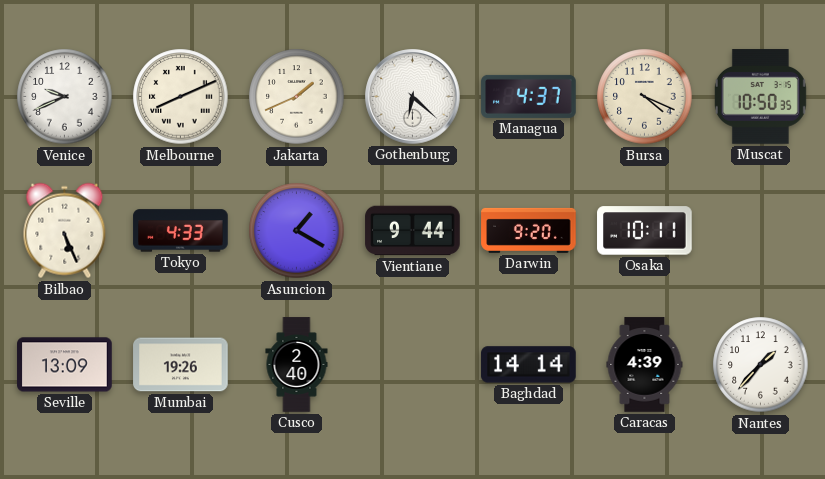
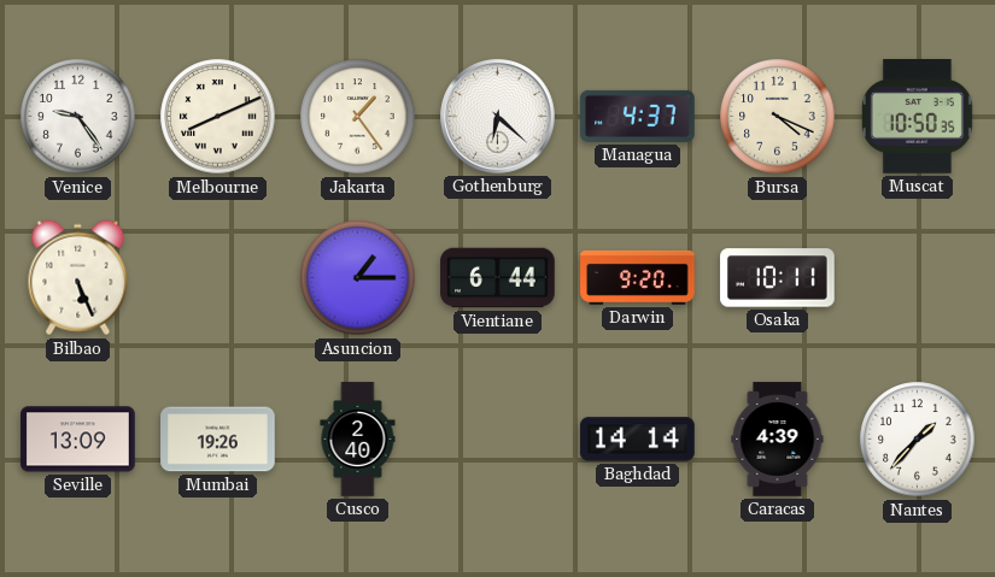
Venice: 9:41 -> 9:24 (78, 117)
Jakarta: 1:41 -> 1:24 (358, 117)
Tokyo: 4:33 -> none (181, 231)
Asuncion: 1:20 -> 1:15 (358, 278)
Vientiane: 9:44 -> 6:44 (498, 278)
